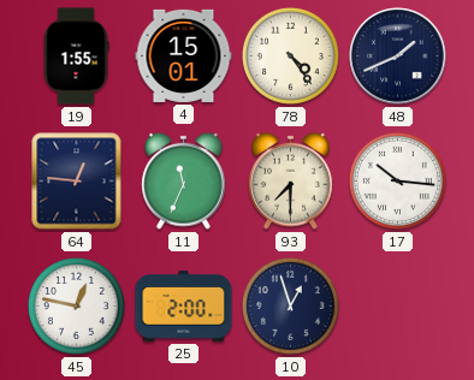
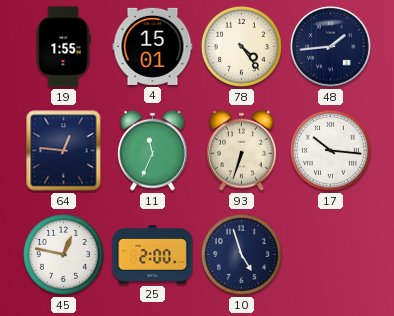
48: 1:41 -> 1:44 (331, 47)
93: 7:30 -> 6:33 (242, 150)
10: 12:57 -> 4:57 (241, 254)
